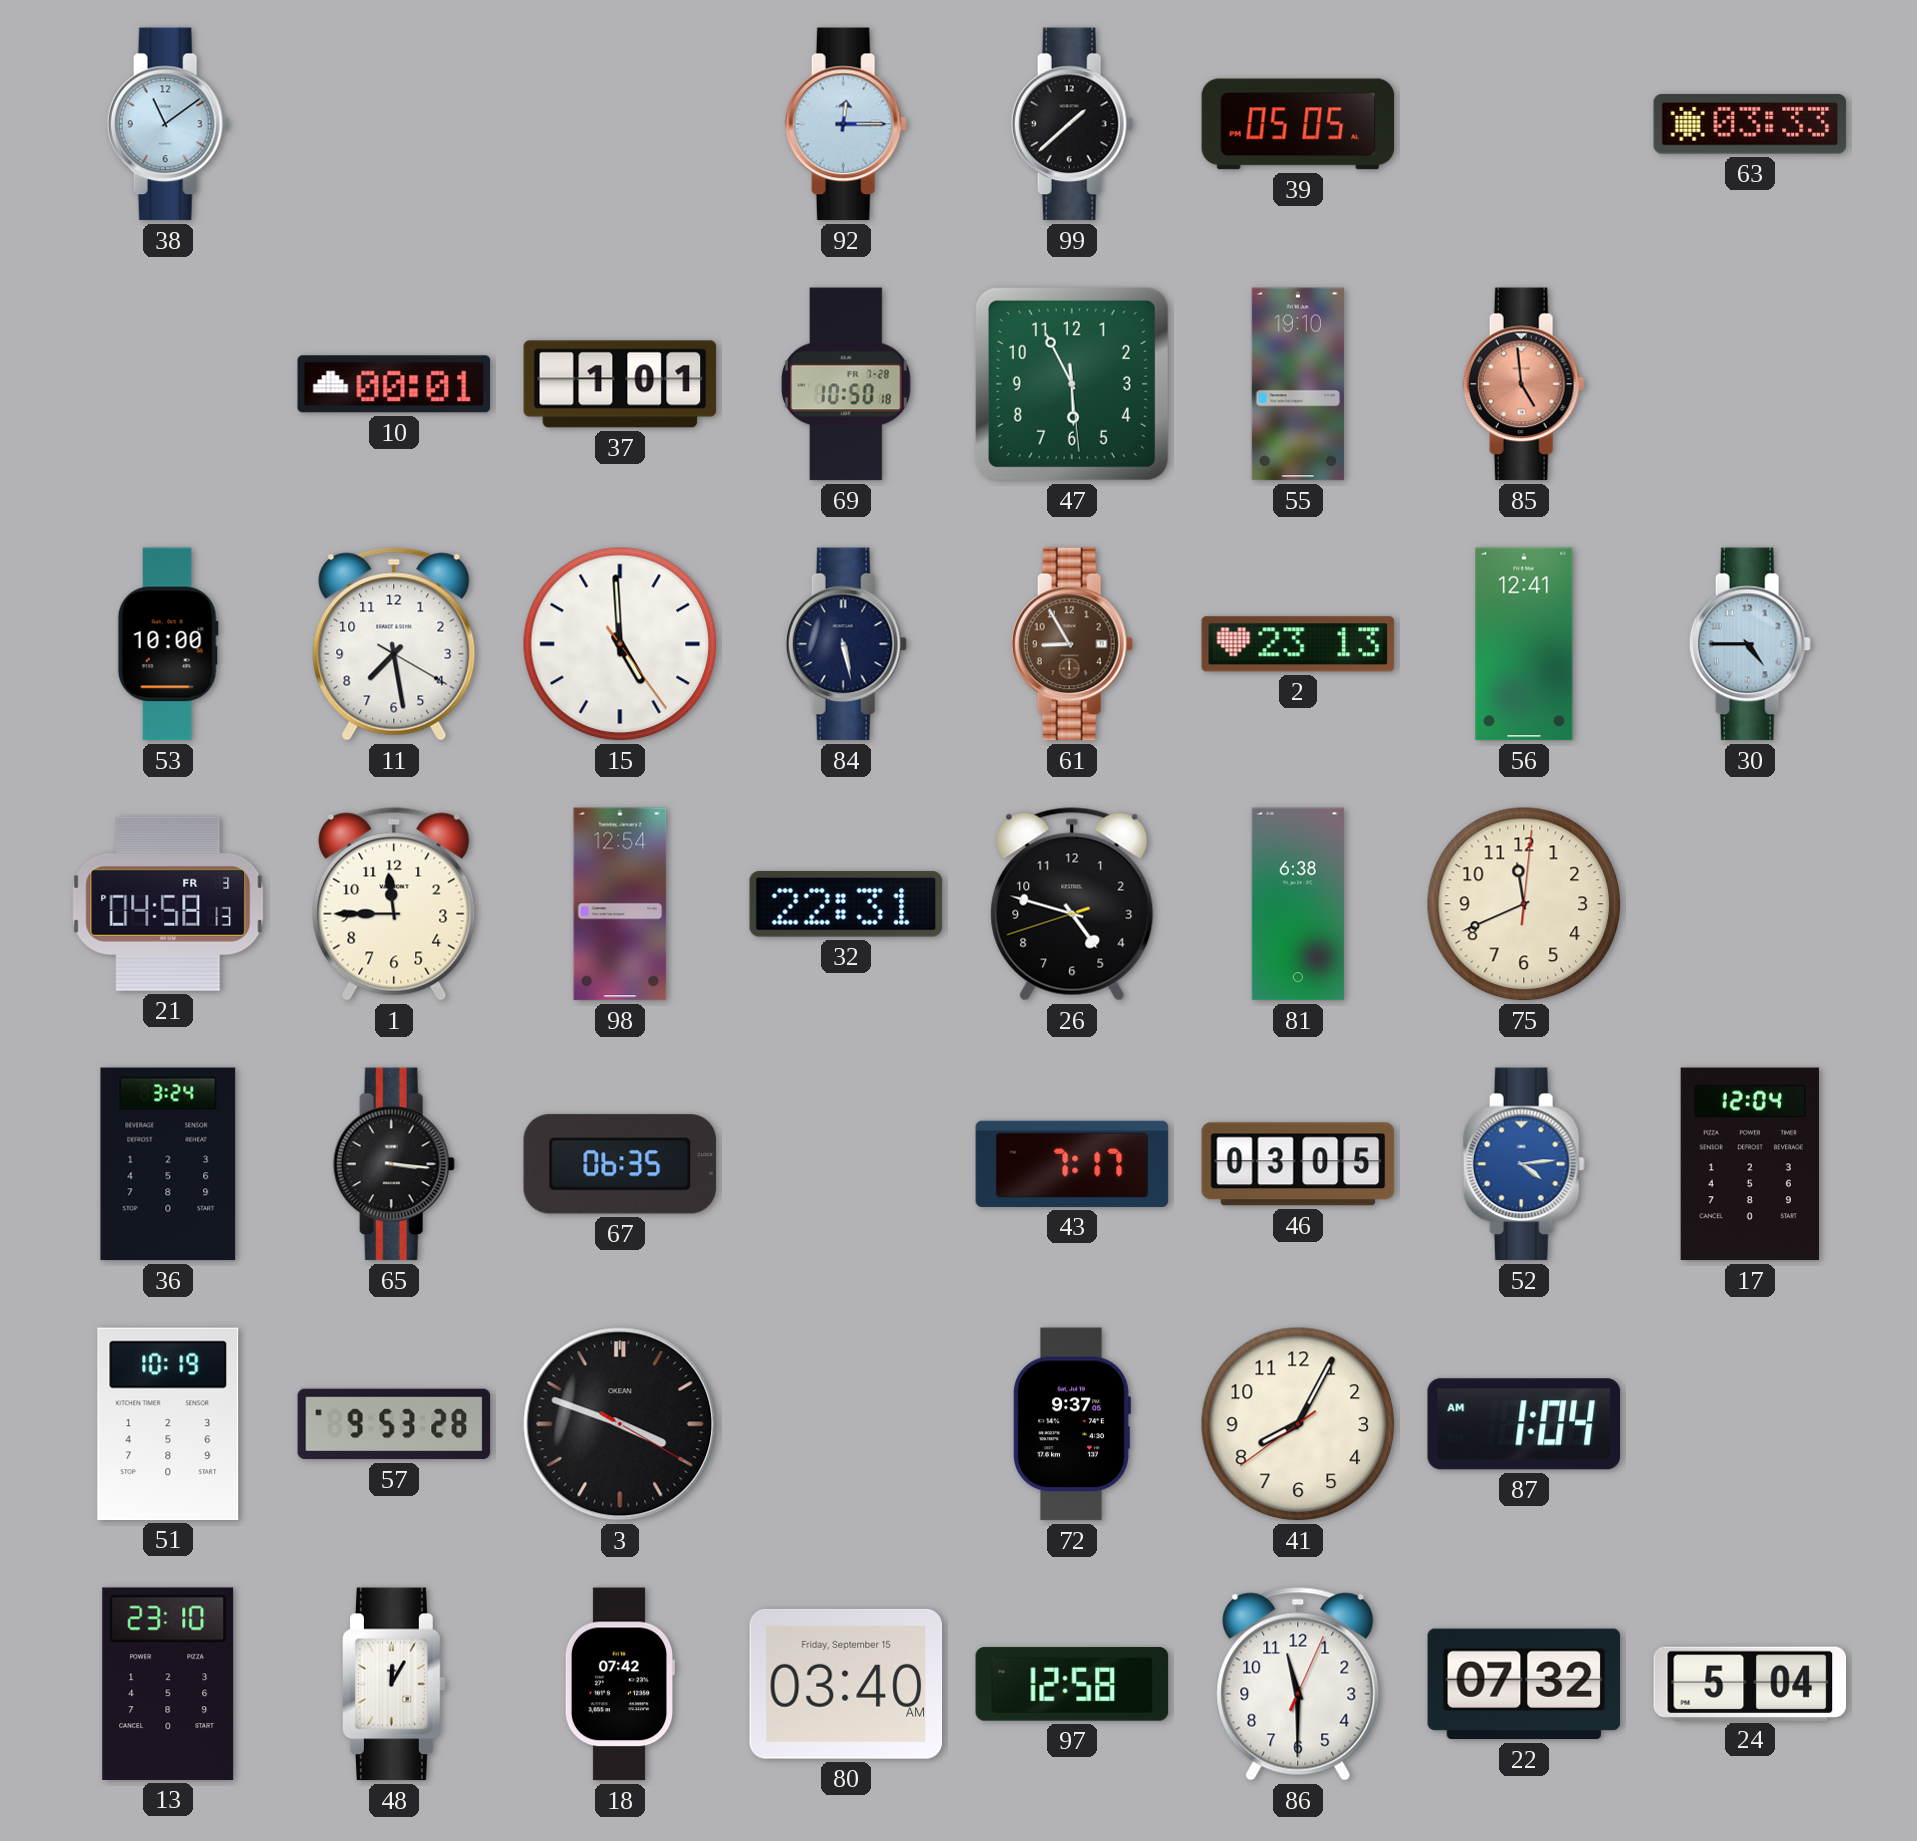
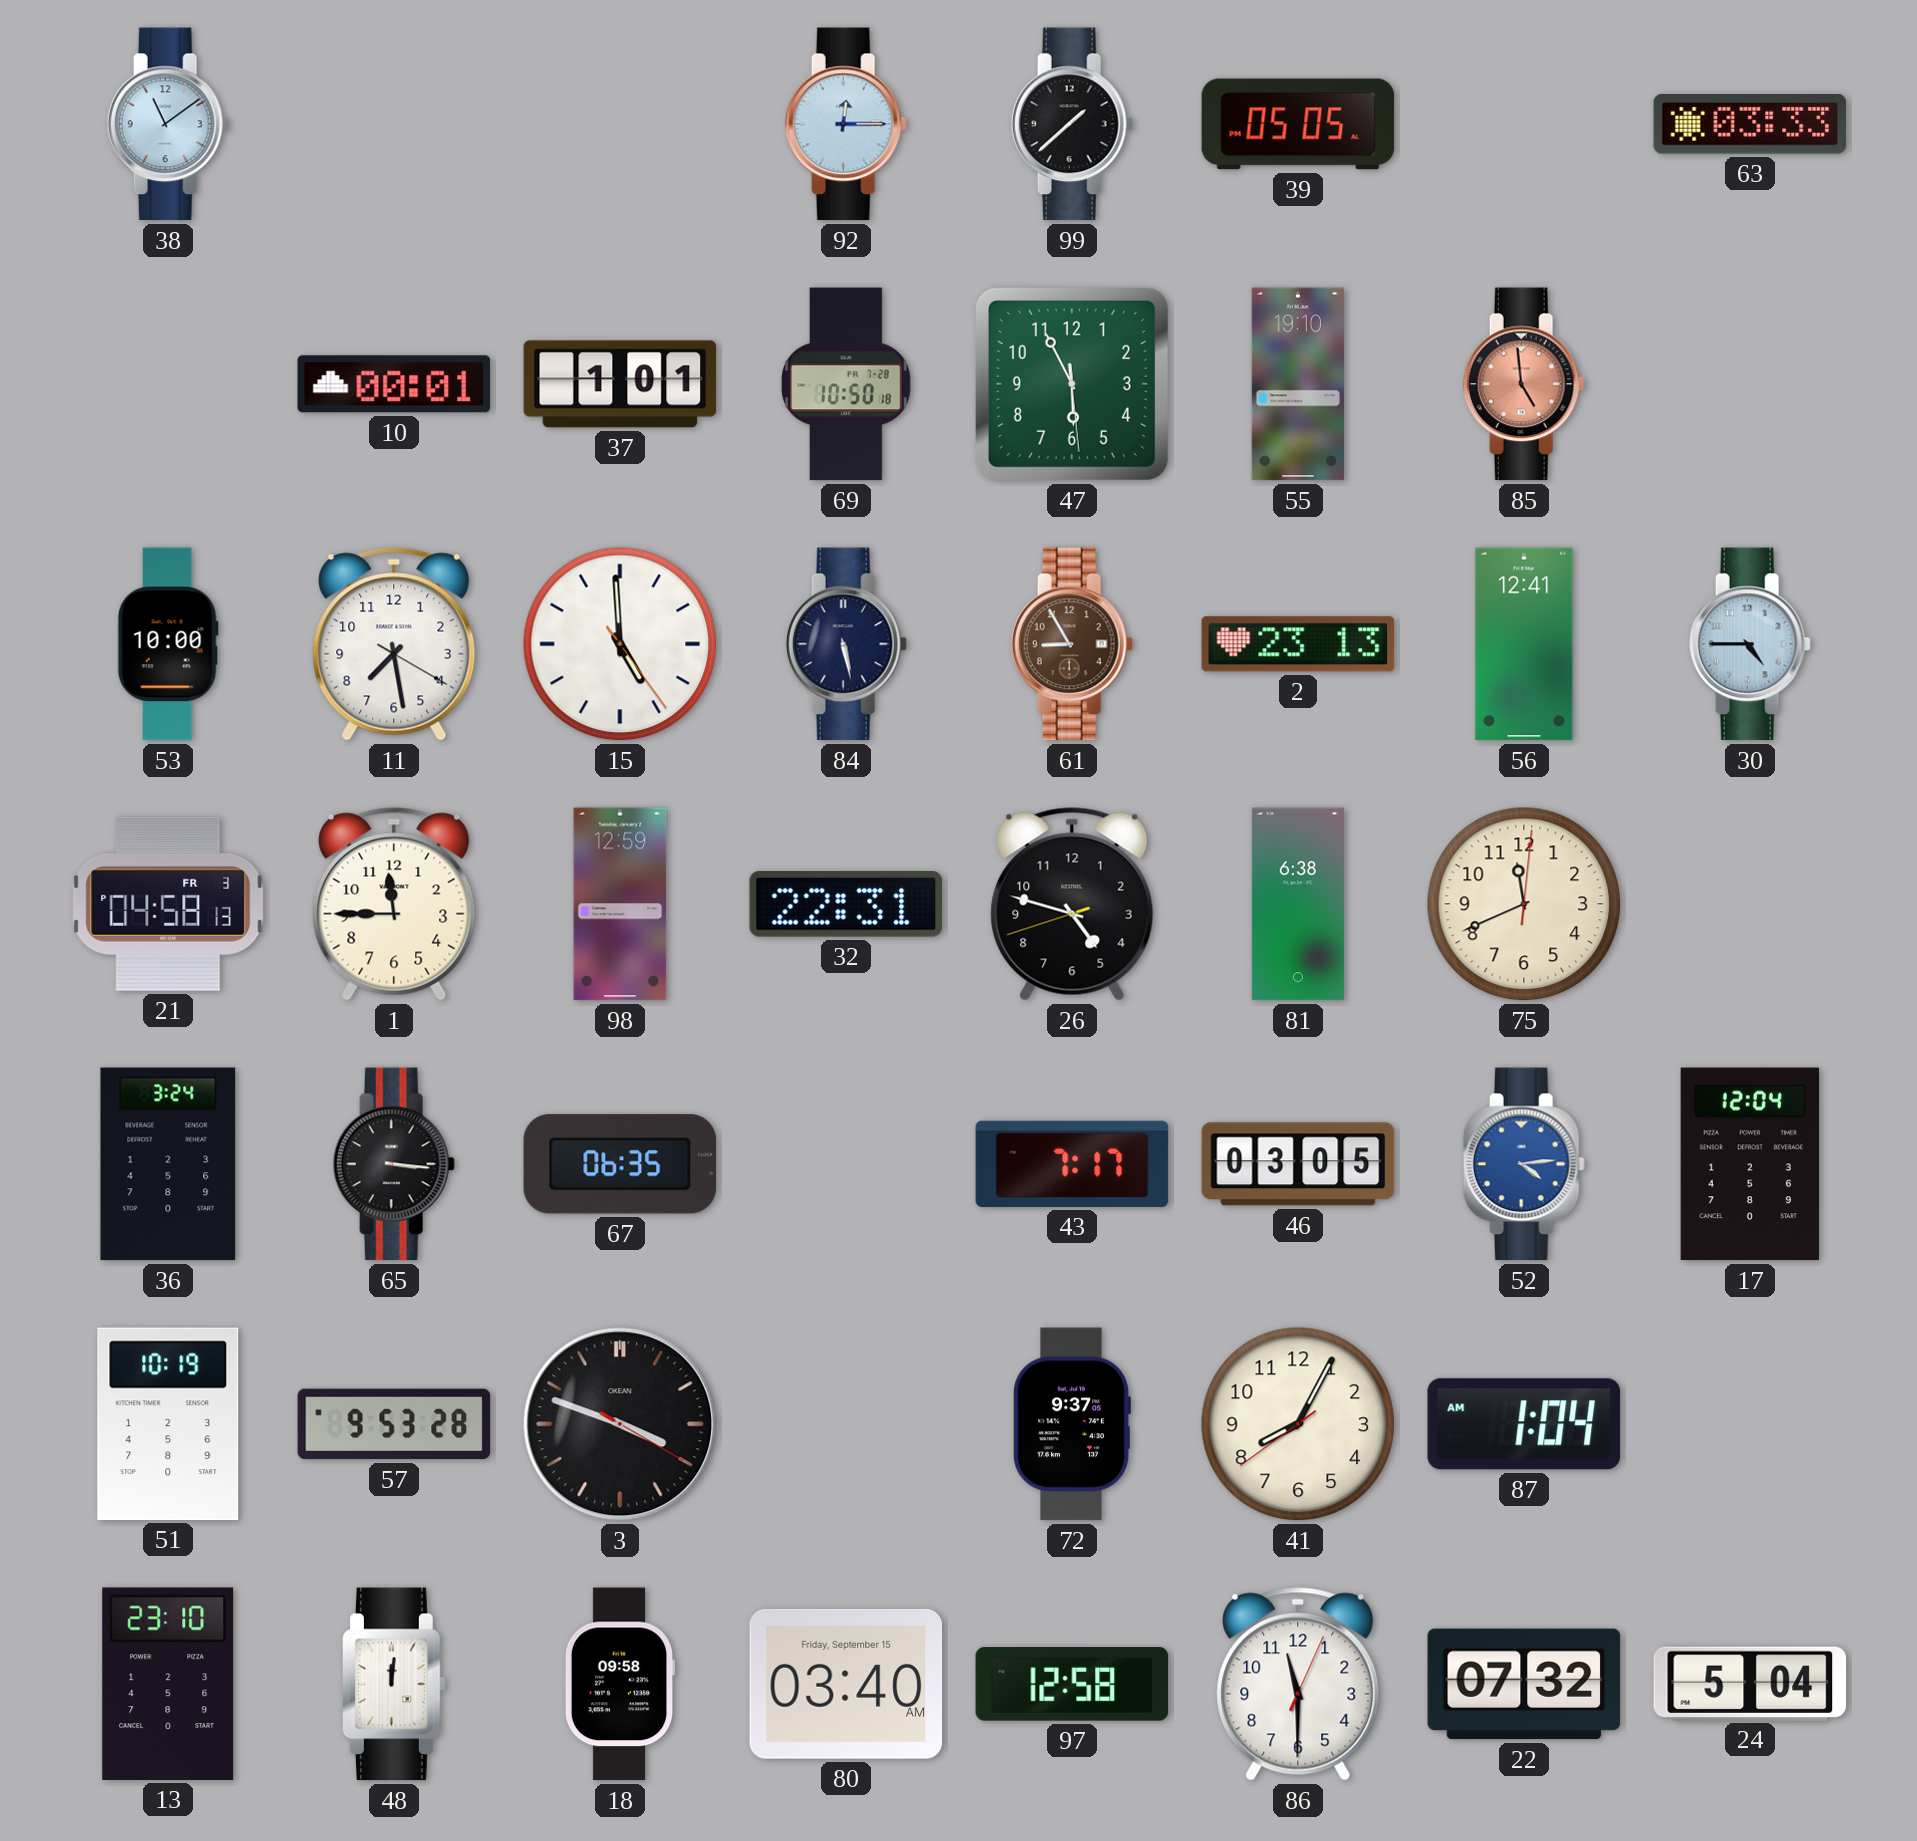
98: 12:54 -> 12:59 (620, 904)
48: 12:05 -> 12:01 (395, 1684)
18: 07:42 -> 09:58 (619, 1684)
